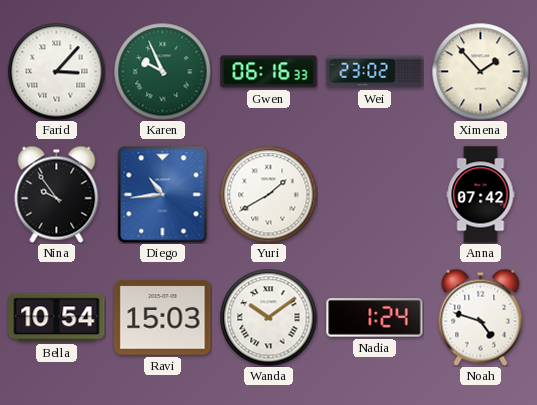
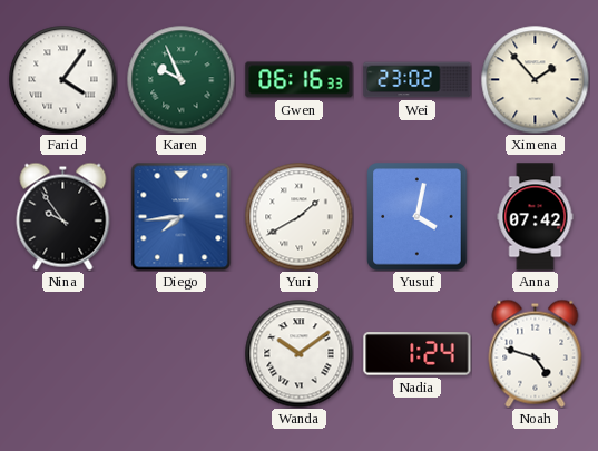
Farid: 3:07 -> 4:06 (62, 79)
Diego: 10:44 -> 7:44 (182, 216)
Yusuf: none -> 4:02 (418, 217)
Bella: 10:54 -> none (57, 318)
Ravi: 15:03 -> none (163, 318)
